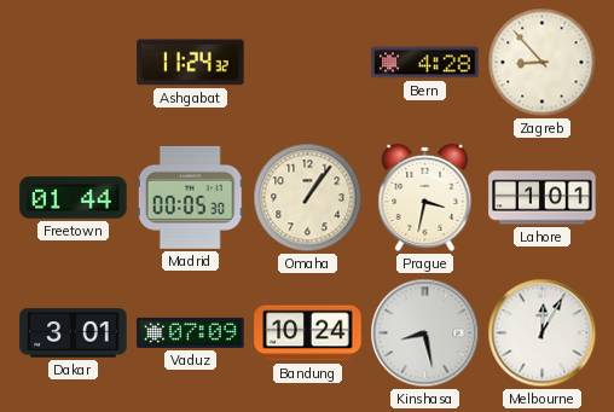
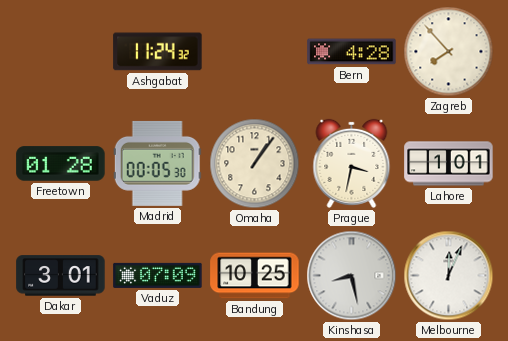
Zagreb: 8:53 -> 7:53 (449, 52)
Freetown: 01:44 -> 01:28 (61, 164)
Bandung: 10:24 -> 10:25 (255, 276)
Melbourne: 12:05 -> 12:04 (449, 276)
